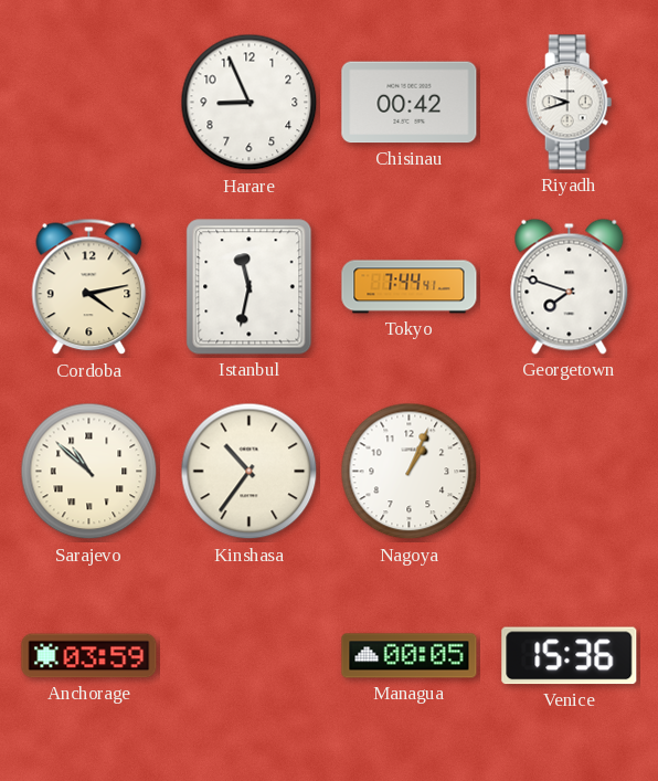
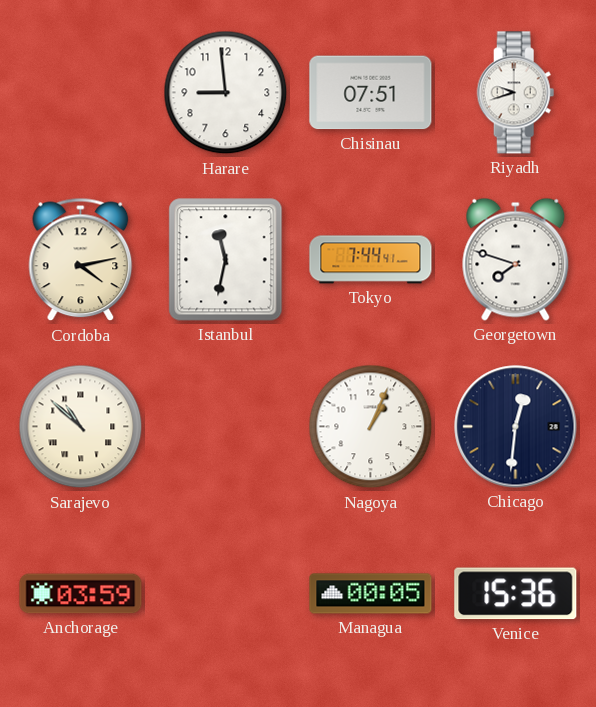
Harare: 8:56 -> 8:59 (226, 93)
Chisinau: 00:42 -> 07:51 (371, 93)
Kinshasa: 10:36 -> none (250, 472)
Chicago: none -> 12:31 (516, 427)
